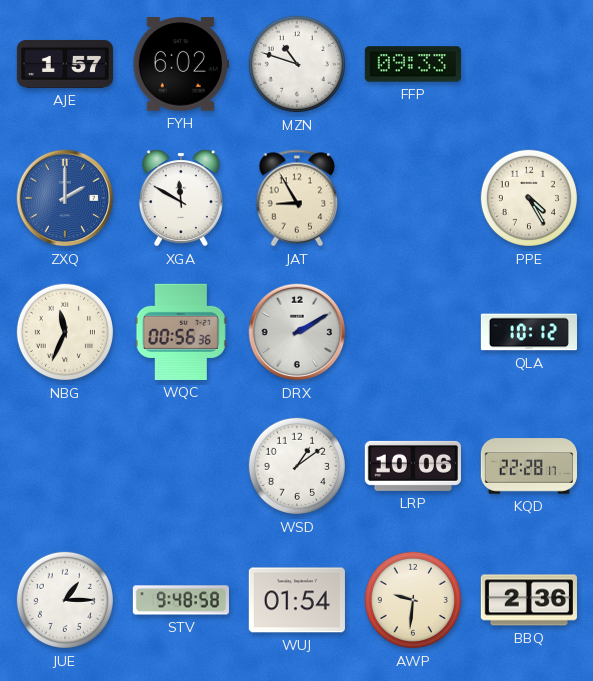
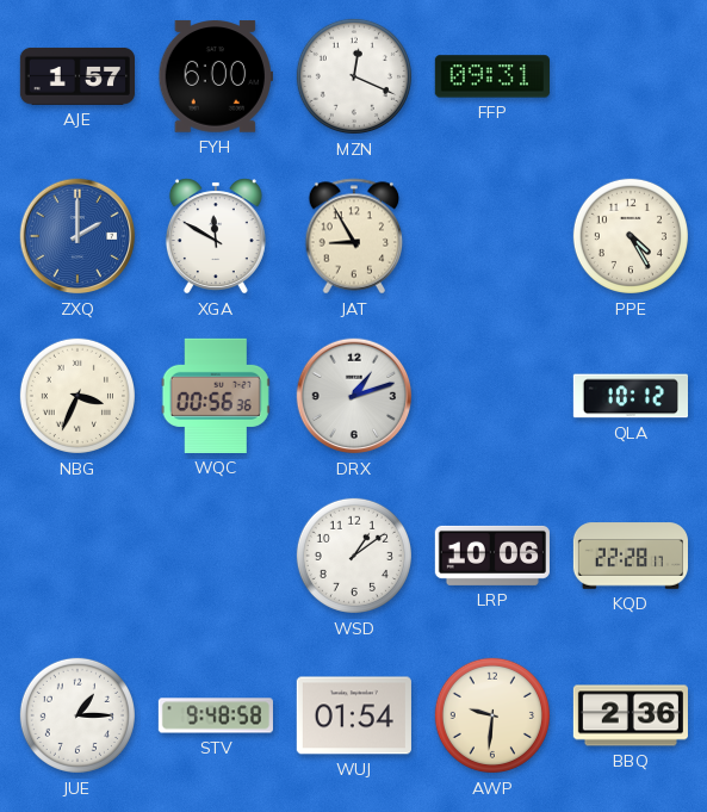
FYH: 6:02 -> 6:00 (216, 76)
MZN: 10:48 -> 12:19 (354, 76)
FFP: 09:33 -> 09:31 (492, 76)
NBG: 11:34 -> 3:34 (77, 396)
DRX: 2:10 -> 1:12 (354, 396)
